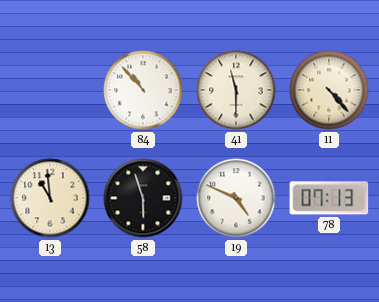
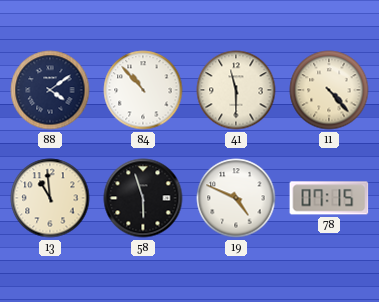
88: none -> 4:09 (50, 90)
78: 07:13 -> 07:15 (329, 198)
